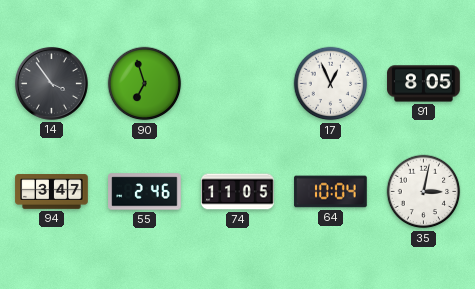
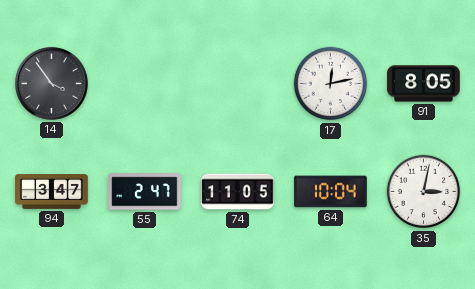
90: 6:57 -> none (145, 84)
17: 12:56 -> 12:13 (331, 84)
55: 2:46 -> 2:47 (145, 192)
